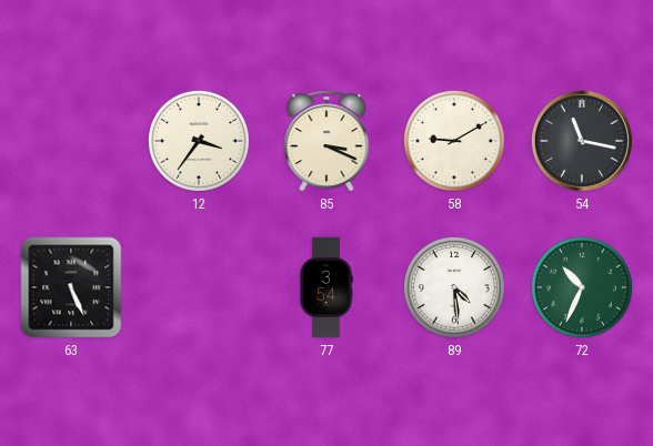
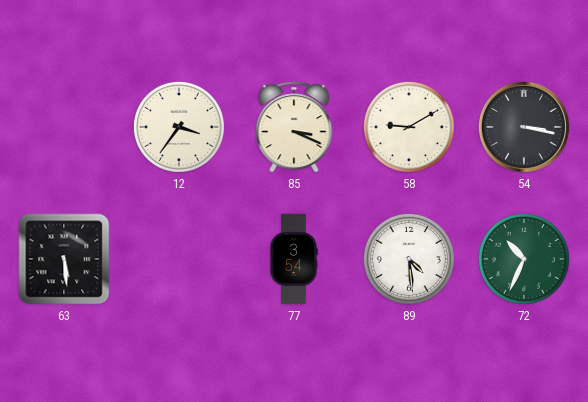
54: 11:17 -> 3:17 (524, 127)
63: 5:26 -> 5:29 (64, 259)
